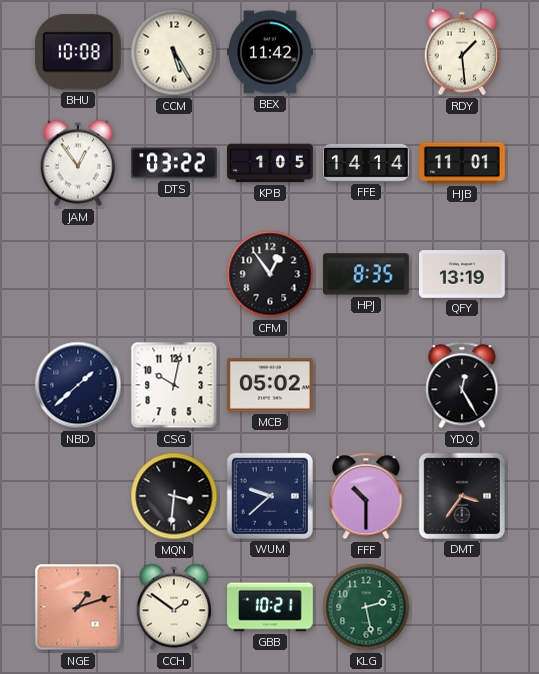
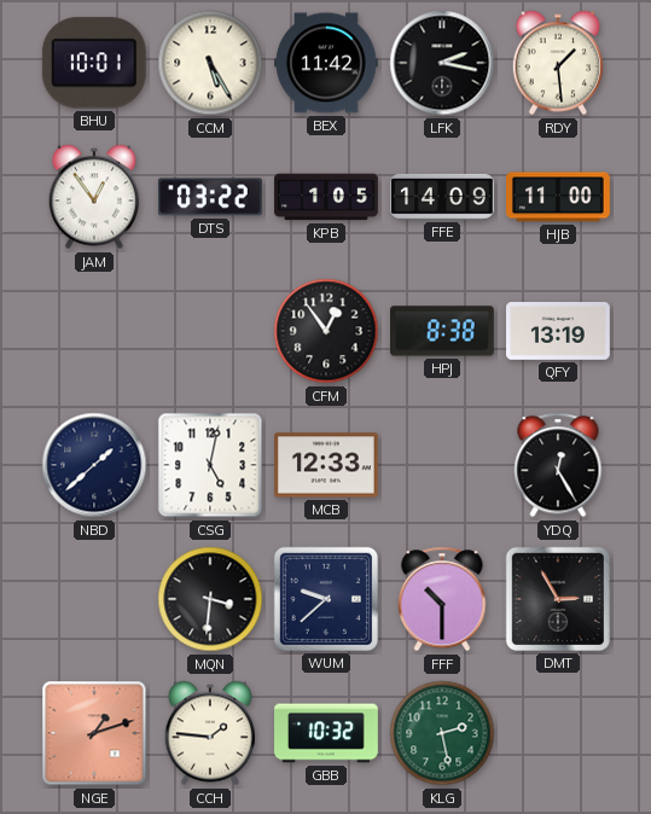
BHU: 10:08 -> 10:01 (94, 63)
LFK: none -> 2:17 (442, 63)
FFE: 14:14 -> 14:09 (443, 197)
HJB: 11:01 -> 11:00 (559, 197)
HPJ: 8:35 -> 8:38 (443, 331)
CSG: 10:02 -> 5:02 (210, 465)
MCB: 05:02 -> 12:33 (327, 465)
DMT: 3:36 -> 2:55 (558, 599)
CCH: 1:51 -> 1:46 (210, 733)
GBB: 10:21 -> 10:32 (327, 733)
